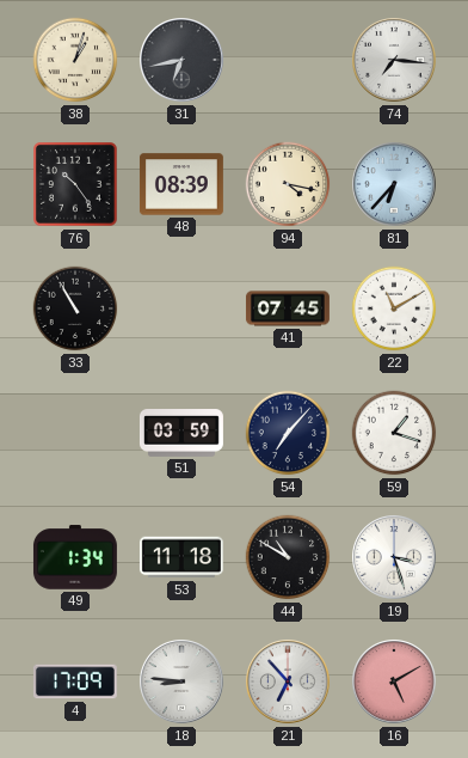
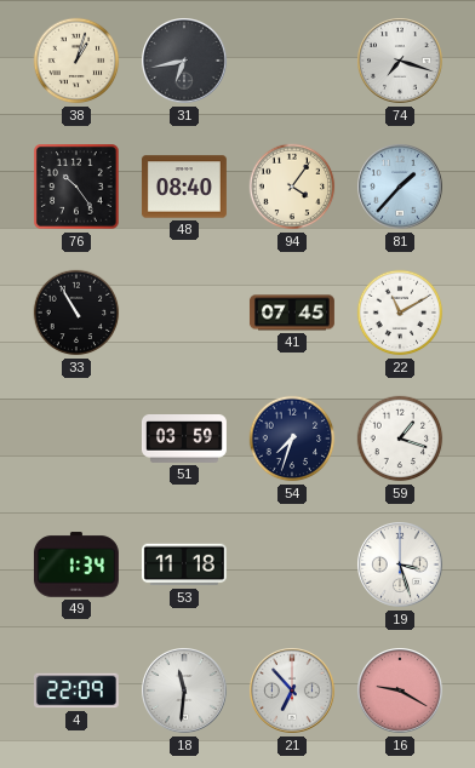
74: 7:16 -> 7:18 (401, 62)
48: 08:39 -> 08:40 (184, 187)
94: 4:17 -> 4:06 (292, 187)
81: 6:37 -> 1:37 (401, 188)
54: 7:07 -> 7:33 (292, 439)
44: 10:50 -> none (288, 557)
4: 17:09 -> 22:09 (76, 690)
18: 8:46 -> 11:31 (185, 692)
16: 5:10 -> 9:20 (401, 692)
